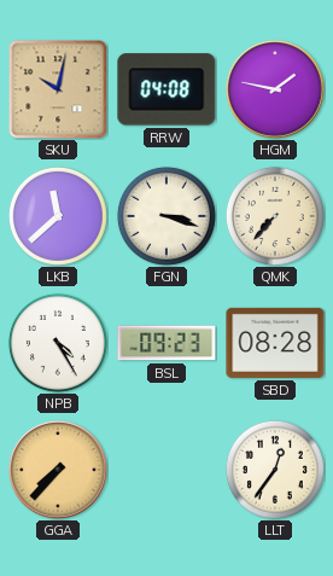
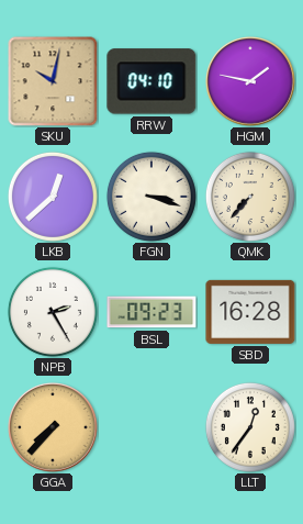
RRW: 04:08 -> 04:10 (151, 81)
LKB: 11:38 -> 12:38 (53, 197)
NPB: 4:25 -> 2:25 (53, 312)
SBD: 08:28 -> 16:28 (250, 312)
